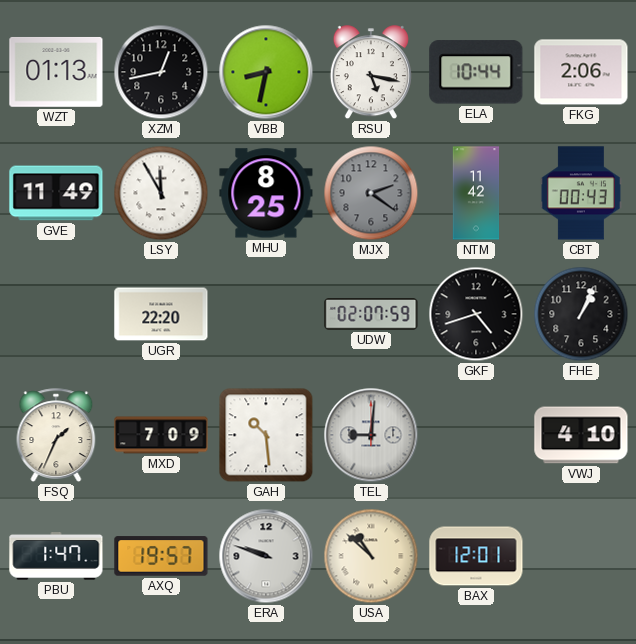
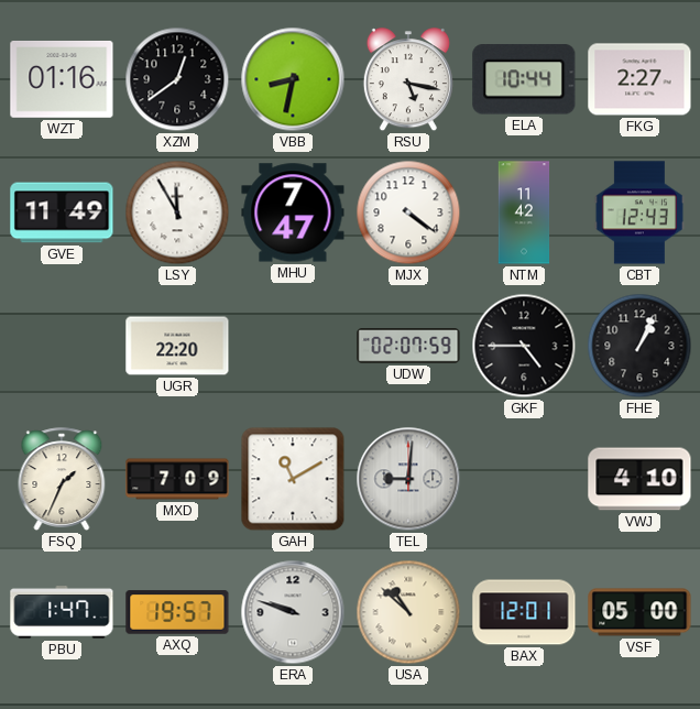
WZT: 01:13 -> 01:16 (62, 79)
XZM: 12:43 -> 12:39 (177, 79)
FKG: 2:06 -> 2:27 (639, 79)
MHU: 8:25 -> 7:47 (293, 212)
MJX: 2:21 -> 4:21 (408, 212)
MJX dial: grey -> white (408, 212)
CBT: 00:43 -> 12:43 (639, 212)
GKF: 4:42 -> 4:45 (524, 346)
GAH: 10:29 -> 11:10 (293, 479)
VSF: none -> 05:00 (639, 612)
